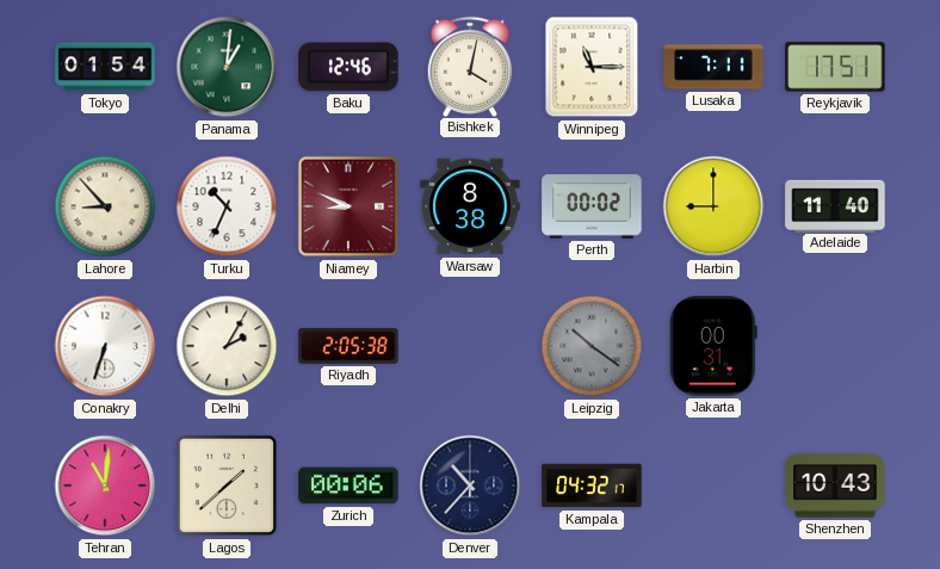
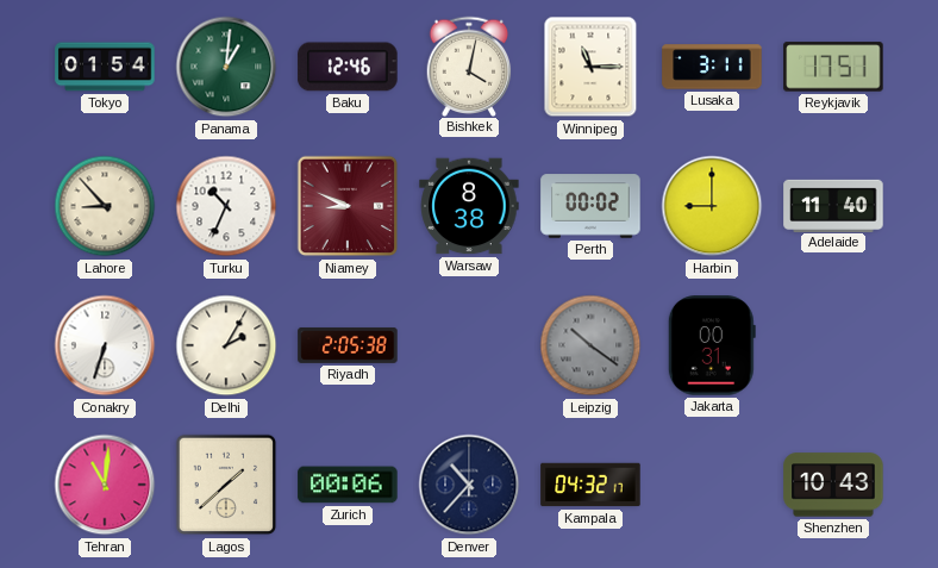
Lusaka: 7:11 -> 3:11 (712, 67)
